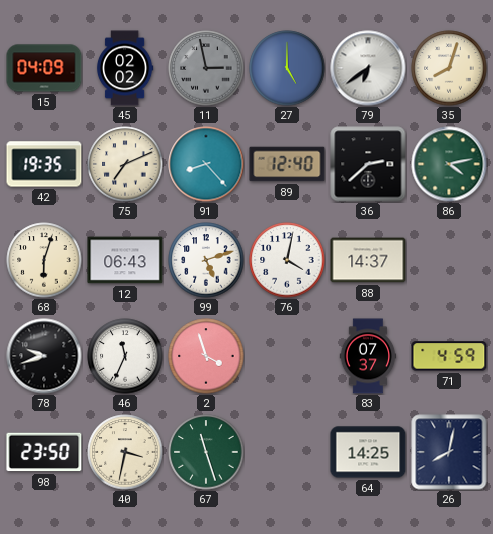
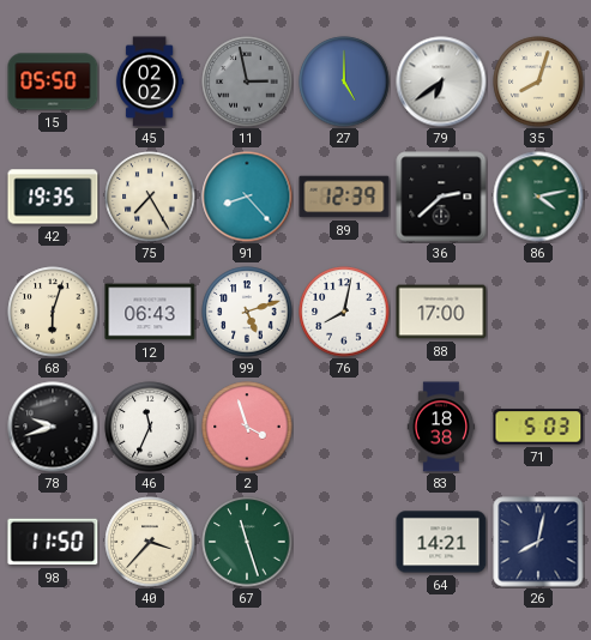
15: 04:09 -> 05:50 (53, 81)
75: 7:11 -> 7:25 (150, 197)
89: 12:40 -> 12:39 (344, 197)
76: 4:02 -> 8:02 (344, 312)
88: 14:37 -> 17:00 (441, 312)
83: 07:37 -> 18:38 (441, 427)
71: 4:59 -> 5:03 (538, 427)
98: 23:50 -> 11:50 (53, 542)
40: 3:32 -> 3:37 (150, 542)
64: 14:25 -> 14:21 (441, 542)
